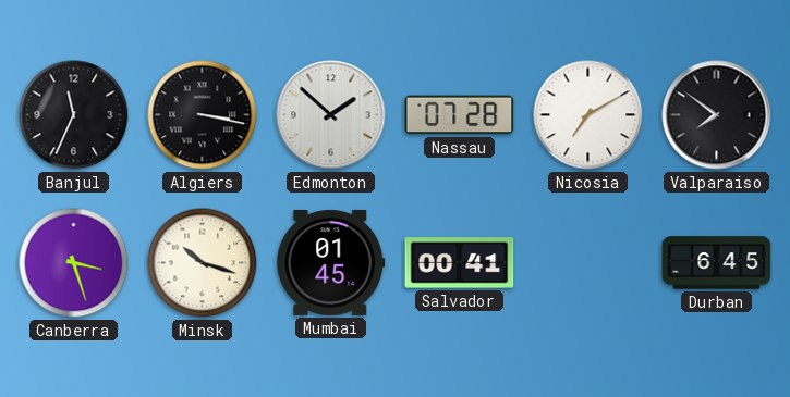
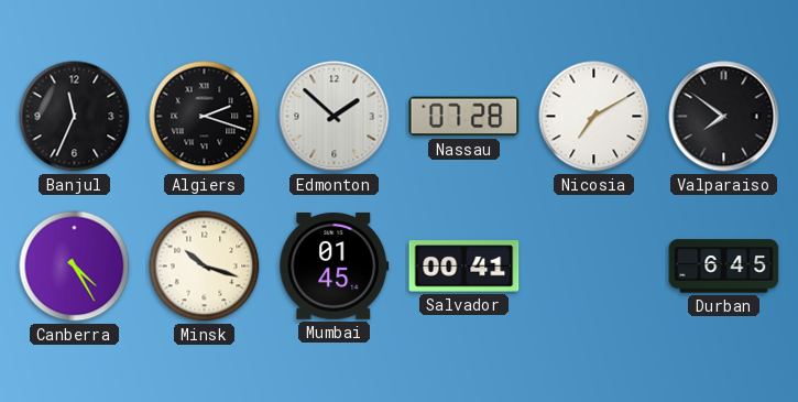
Algiers: 3:17 -> 2:18 (205, 117)
Canberra: 3:27 -> 4:25 (75, 267)
